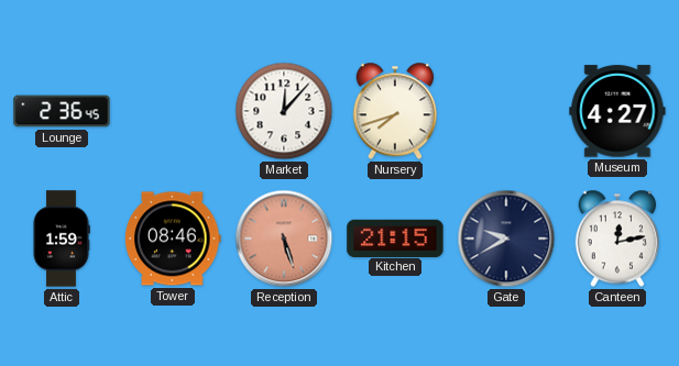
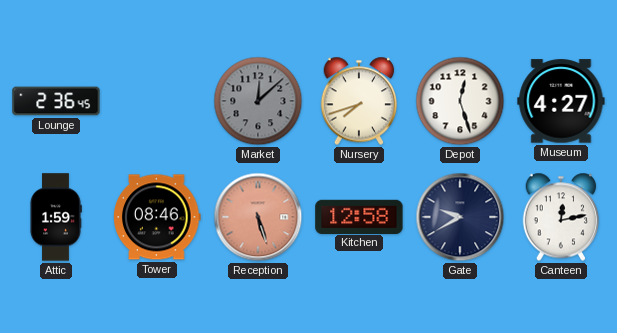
Market: 12:07 -> 12:08 (258, 101)
Market dial: white -> grey (258, 101)
Depot: none -> 12:27 (460, 101)
Kitchen: 21:15 -> 12:58 (359, 216)
